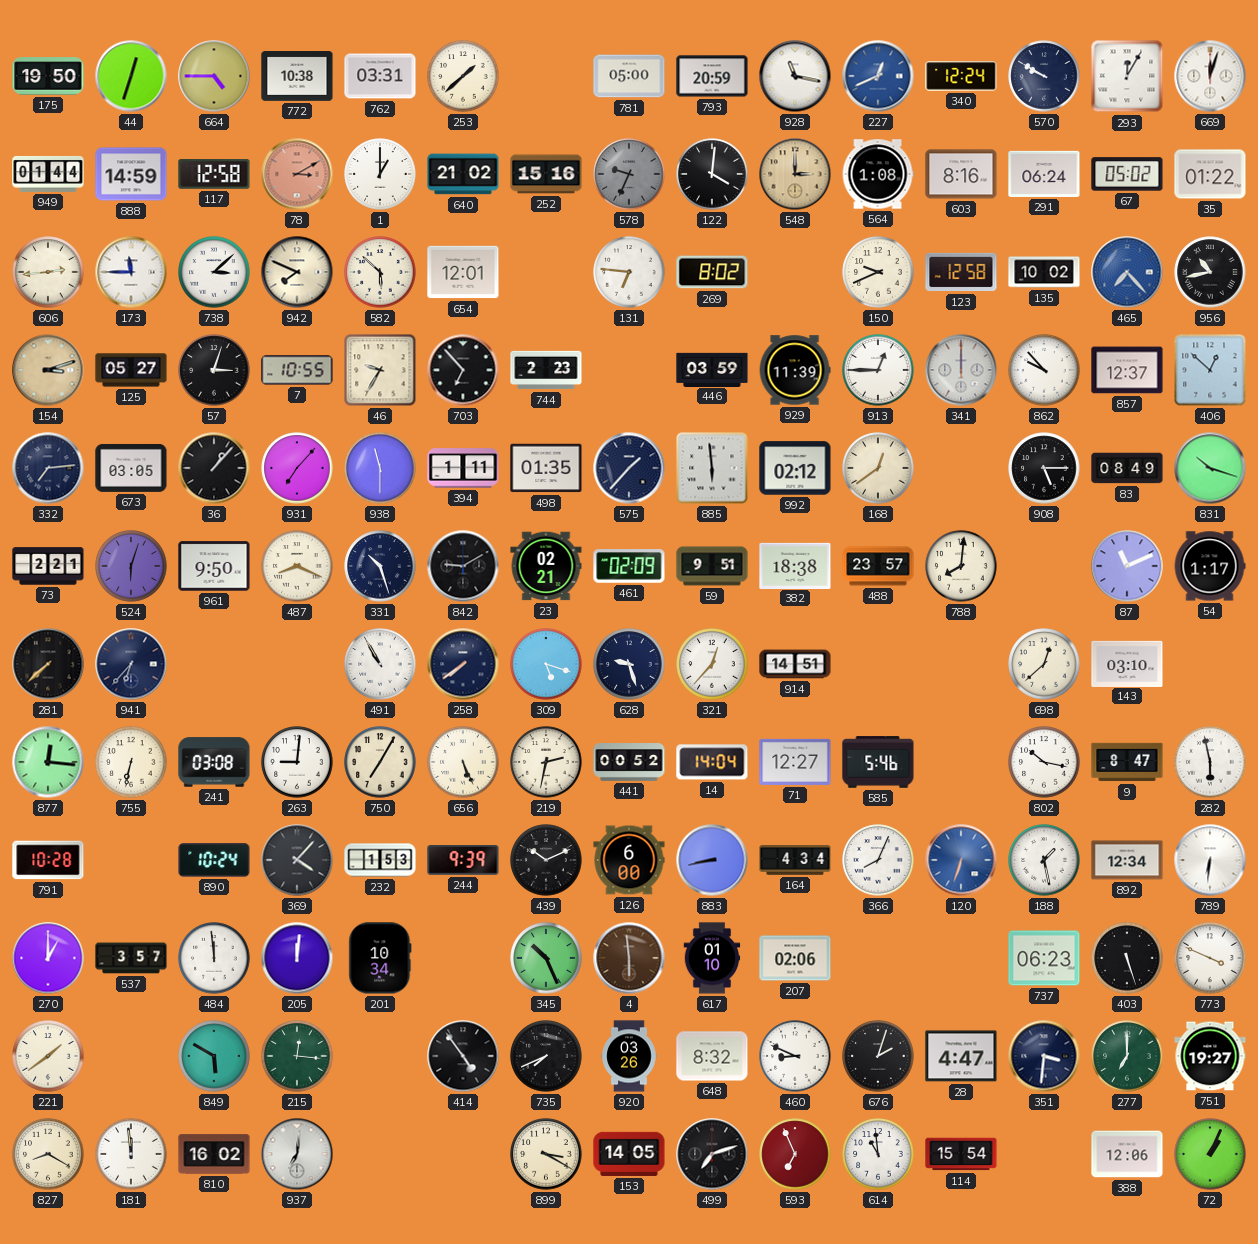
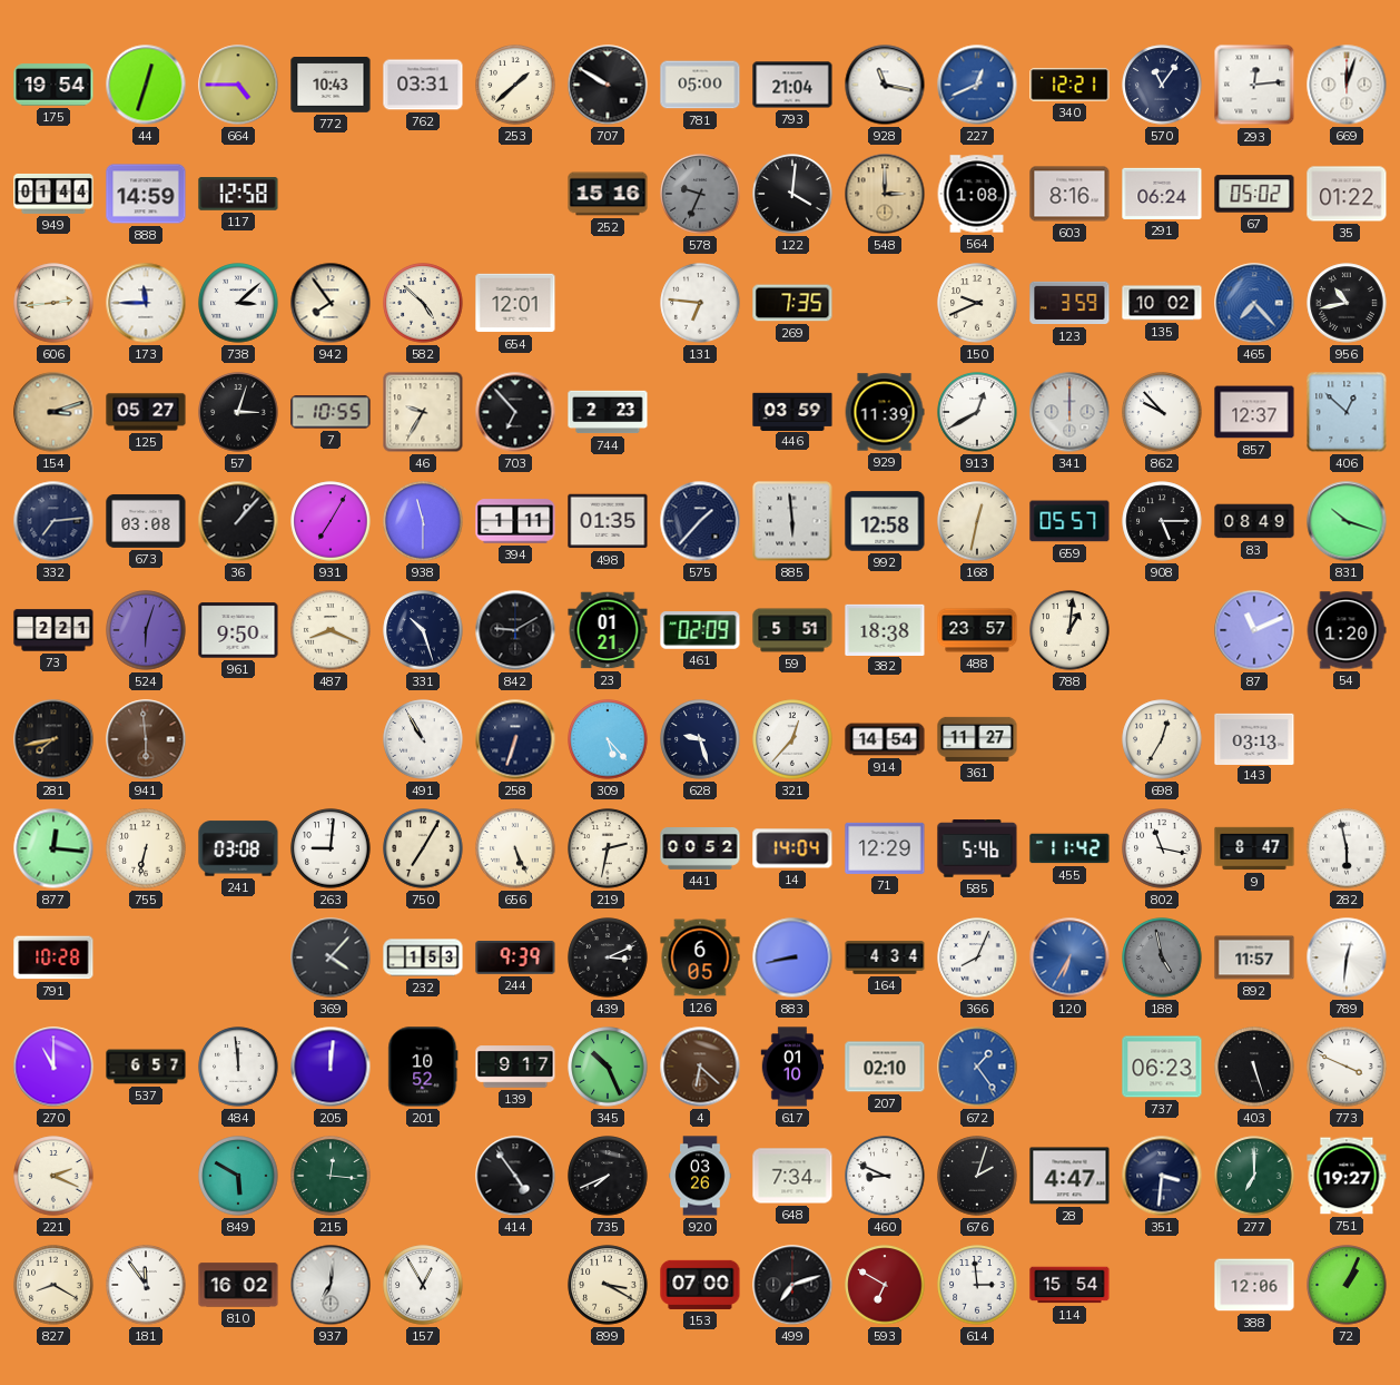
175: 19:50 -> 19:54 (53, 85)
772: 10:38 -> 10:43 (331, 86)
707: none -> 9:50 (608, 85)
793: 20:59 -> 21:04 (792, 85)
340: 12:24 -> 12:21 (1069, 85)
570: 9:50 -> 11:06 (1162, 85)
293: 12:05 -> 12:14 (1254, 85)
78: 3:10 -> none (297, 174)
1: 1:00 -> none (380, 174)
640: 21:02 -> none (463, 174)
942: 7:49 -> 7:54 (331, 303)
582: 5:52 -> 4:52 (423, 303)
269: 8:02 -> 7:35 (792, 303)
123: 12:58 -> 3:59 (1069, 303)
913: 12:45 -> 12:40 (977, 412)
673: 03:05 -> 03:08 (146, 521)
931: 7:07 -> 7:05 (331, 521)
992: 02:12 -> 12:58 (885, 521)
168: 12:39 -> 12:32 (977, 521)
659: none -> 05:57 (1069, 521)
23: 02:21 -> 01:21 (608, 630)
59: 9:51 -> 5:51 (792, 630)
788: 8:01 -> 1:01 (1069, 630)
54: 1:17 -> 1:20 (1347, 630)
281: 7:38 -> 7:43 (53, 739)
941: 6:37 -> 5:59 (146, 739)
941 dial: navy -> brown (146, 739)
258: 7:39 -> 6:33 (515, 739)
309: 5:18 -> 5:23 (608, 739)
914: 14:51 -> 14:54 (885, 739)
361: none -> 11:27 (977, 739)
698: 12:38 -> 12:35 (1162, 739)
143: 03:10 -> 03:13 (1254, 738)
71: 12:27 -> 12:29 (885, 848)
455: none -> 11:42 (1069, 848)
802: 10:17 -> 11:17 (1162, 848)
890: 10:24 -> none (214, 860)
439: 10:11 -> 3:11 (608, 957)
126: 6:00 -> 6:05 (700, 957)
120: 6:33 -> 6:35 (1069, 957)
188: 1:28 -> 4:58 (1162, 957)
188 dial: white -> grey (1162, 957)
892: 12:34 -> 11:57 (1254, 957)
789: 6:31 -> 12:31 (1347, 957)
270: 1:00 -> 11:00 (53, 1067)
537: 3:57 -> 6:57 (146, 1067)
201: 10:34 -> 10:52 (423, 1067)
139: none -> 9:17 (515, 1067)
4: 5:59 -> 6:22 (700, 1067)
207: 02:06 -> 02:10 (885, 1067)
672: none -> 1:24 (977, 1067)
221: 1:39 -> 2:19 (53, 1176)
648: 8:32 -> 7:34 (792, 1176)
181: 11:59 -> 11:54 (146, 1285)
157: none -> 12:55 (423, 1285)
153: 14:05 -> 07:00 (700, 1285)
593: 6:56 -> 6:50 (885, 1285)
614: 10:59 -> 2:59 (977, 1285)
